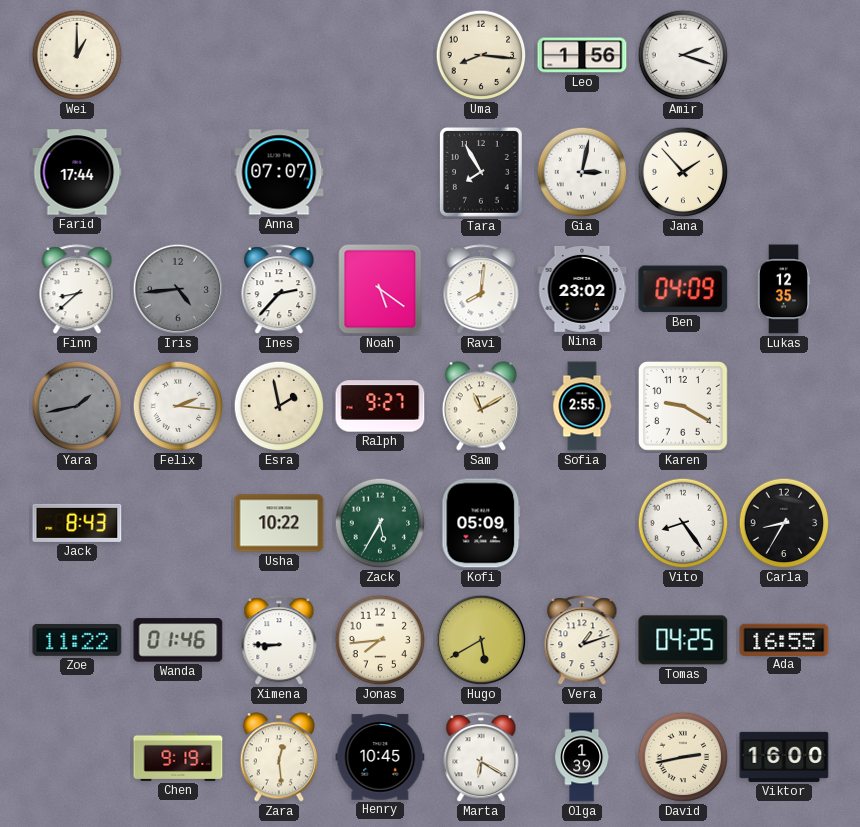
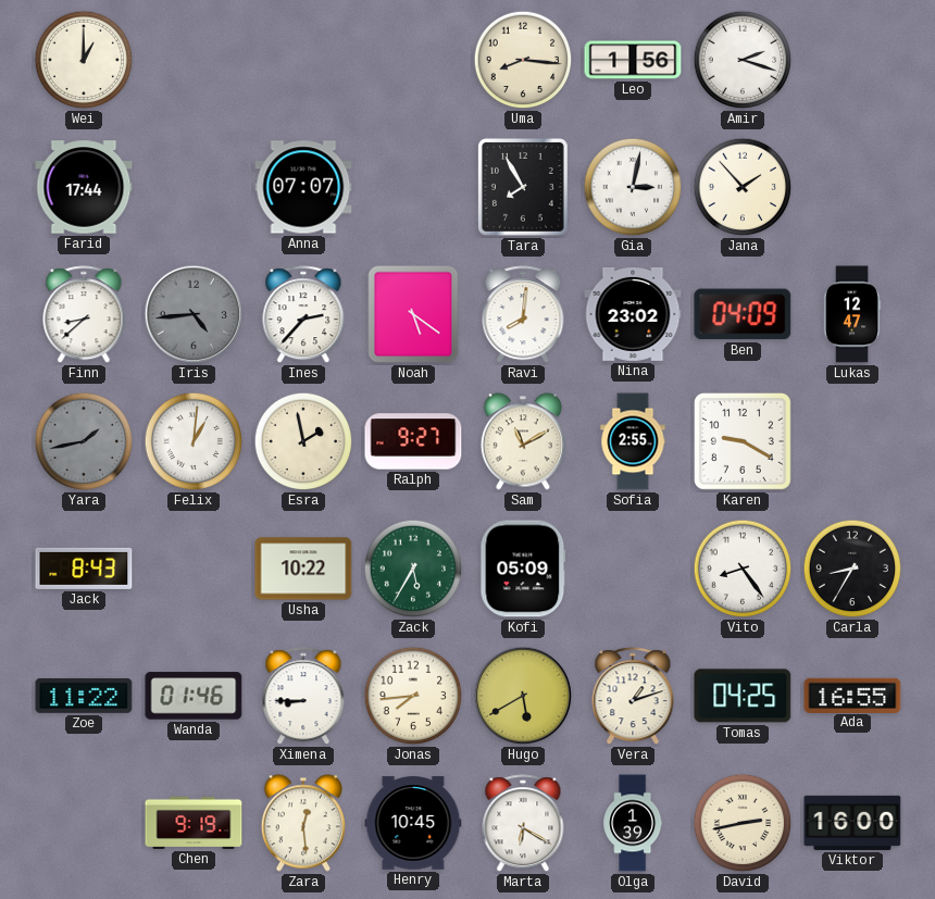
Lukas: 12:35 -> 12:47 (852, 314)
Felix: 2:16 -> 1:01 (194, 441)
